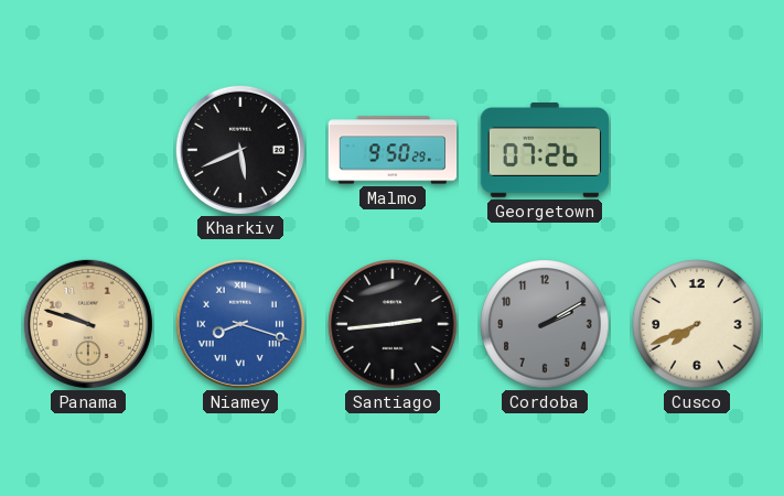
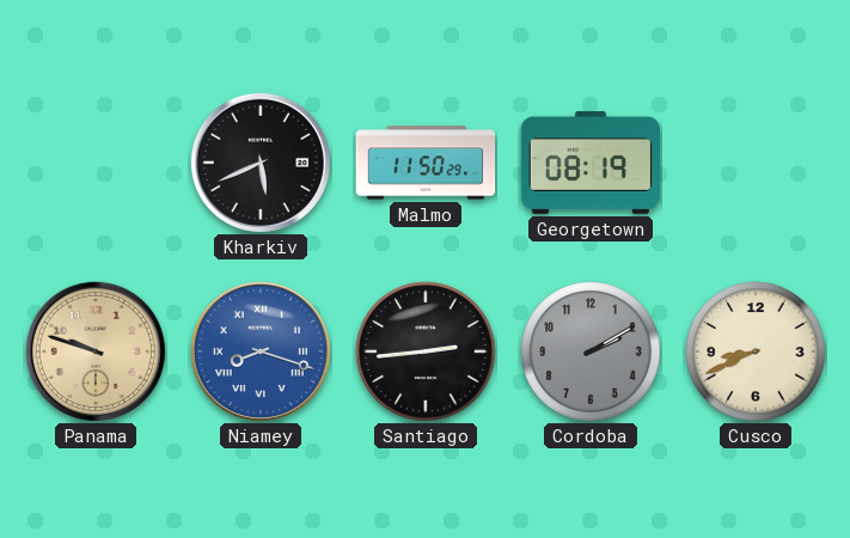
Malmo: 9:50 -> 11:50 (426, 163)
Georgetown: 07:26 -> 08:19 (591, 163)
Cusco: 7:41 -> 8:41 (756, 351)
